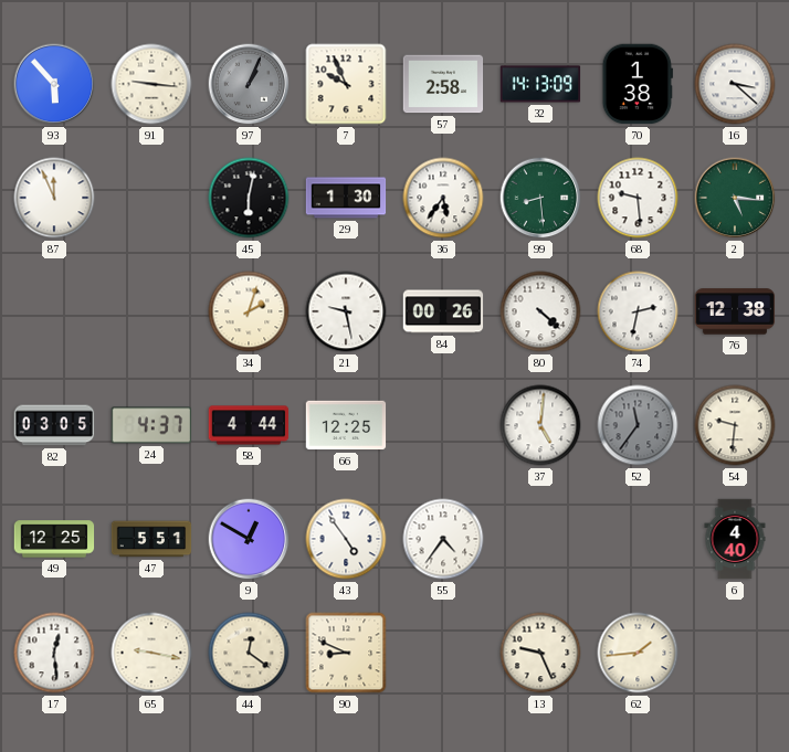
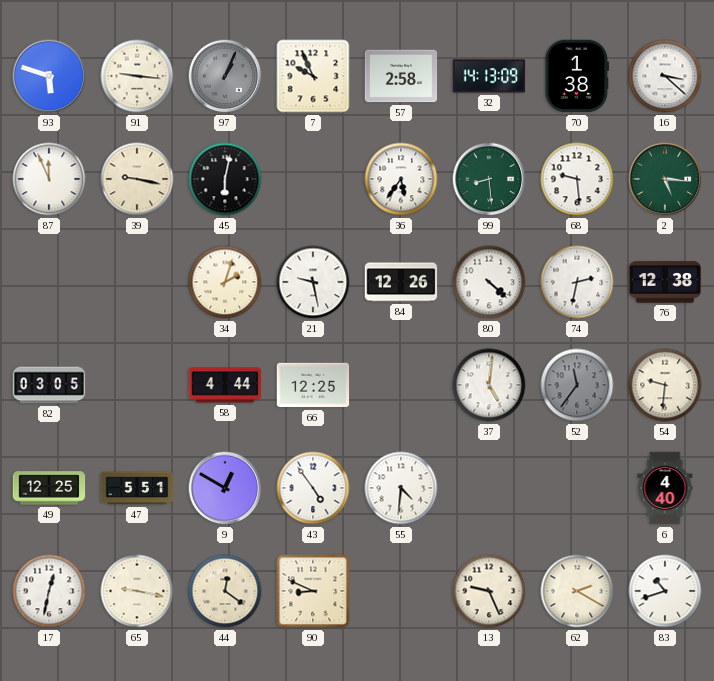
93: 5:53 -> 5:48 (49, 76)
39: none -> 9:17 (137, 179)
29: 1:30 -> none (346, 198)
84: 00:26 -> 12:26 (401, 282)
24: 4:37 -> none (151, 425)
55: 4:36 -> 4:31 (401, 488)
17: 12:29 -> 12:32 (49, 591)
62: 1:44 -> 2:20 (577, 591)
83: none -> 10:42 (665, 591)
